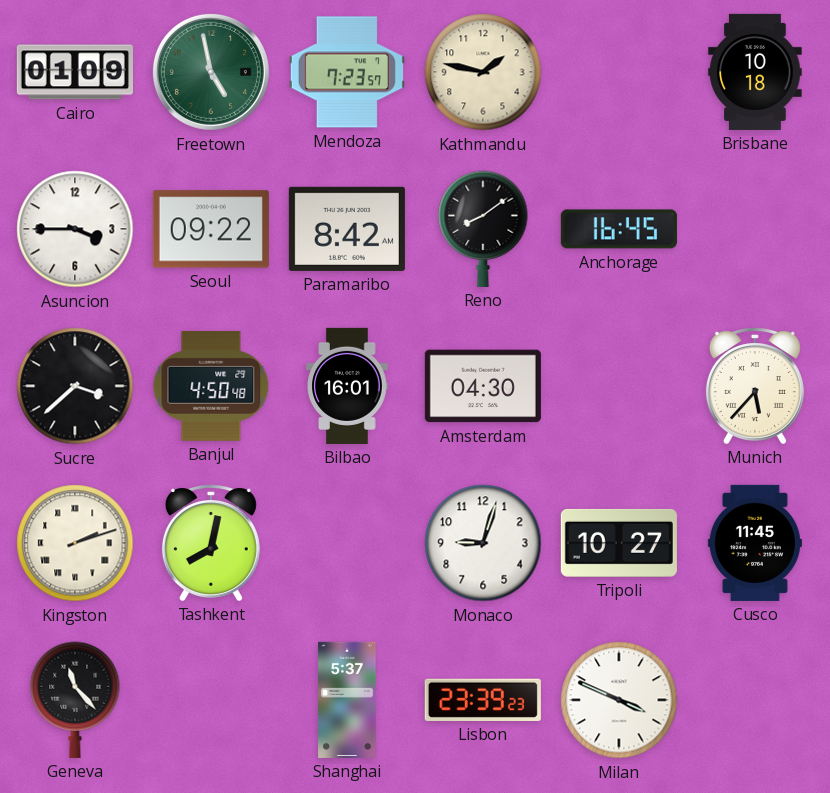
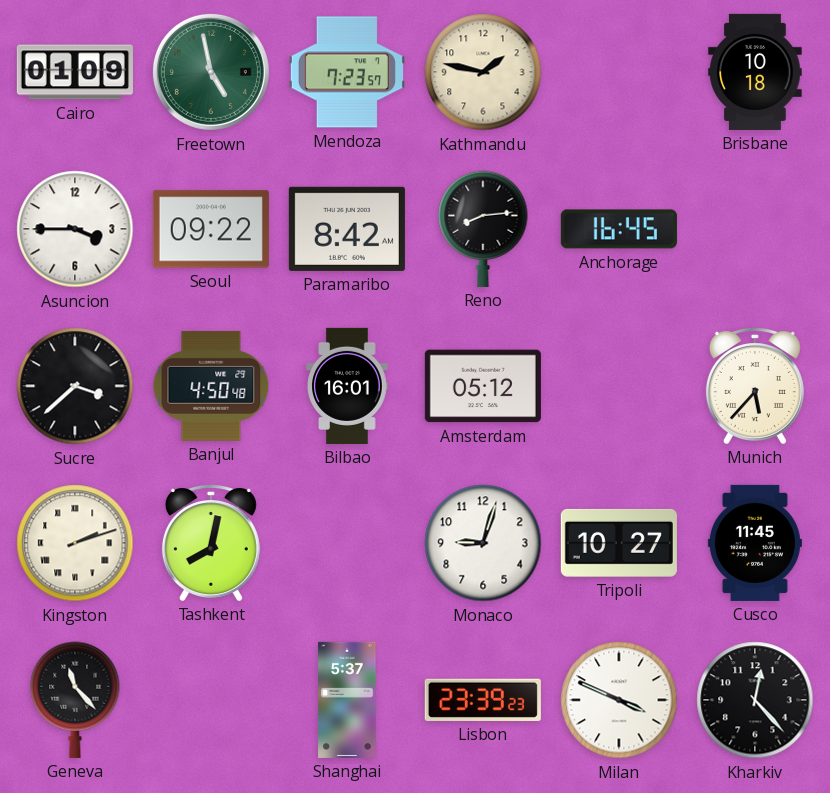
Reno: 8:09 -> 8:14 (483, 229)
Amsterdam: 04:30 -> 05:12 (483, 386)
Kharkiv: none -> 12:23 (755, 700)
